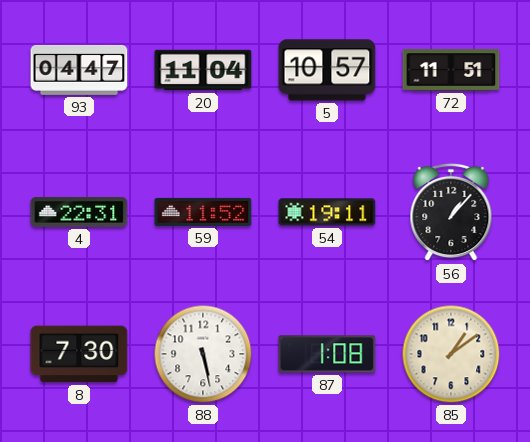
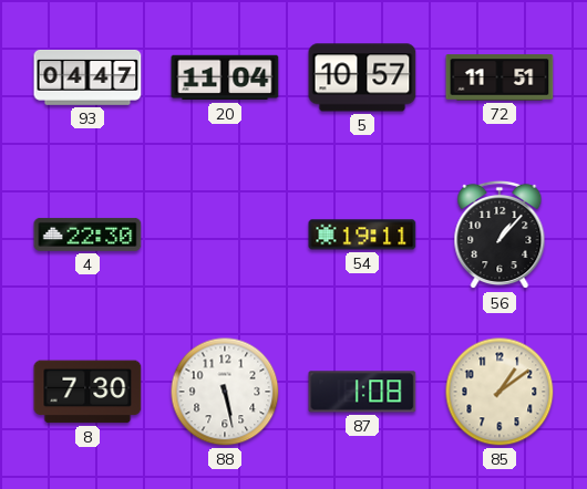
4: 22:31 -> 22:30 (87, 235)
59: 11:52 -> none (203, 212)
